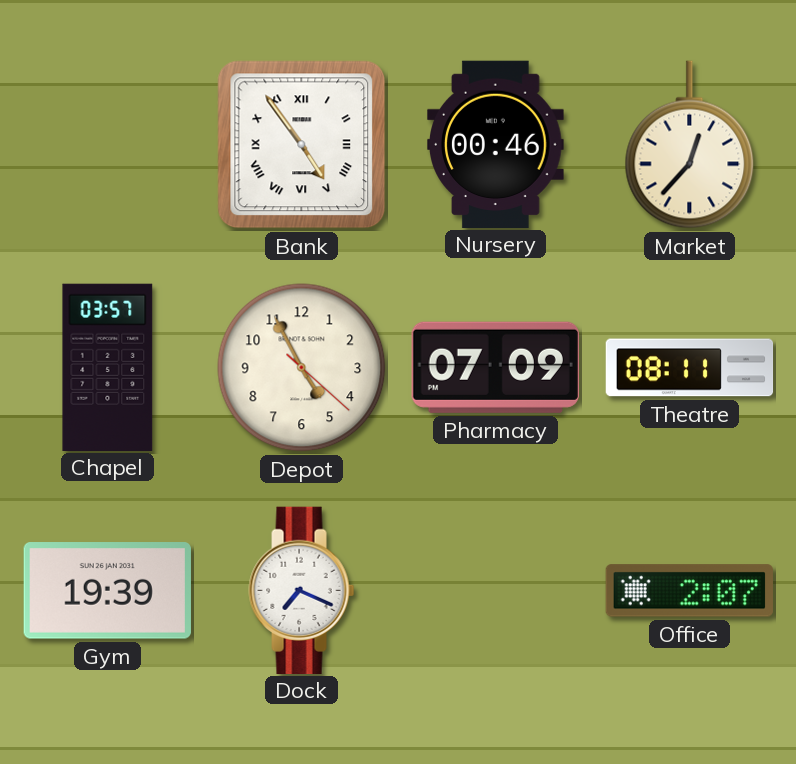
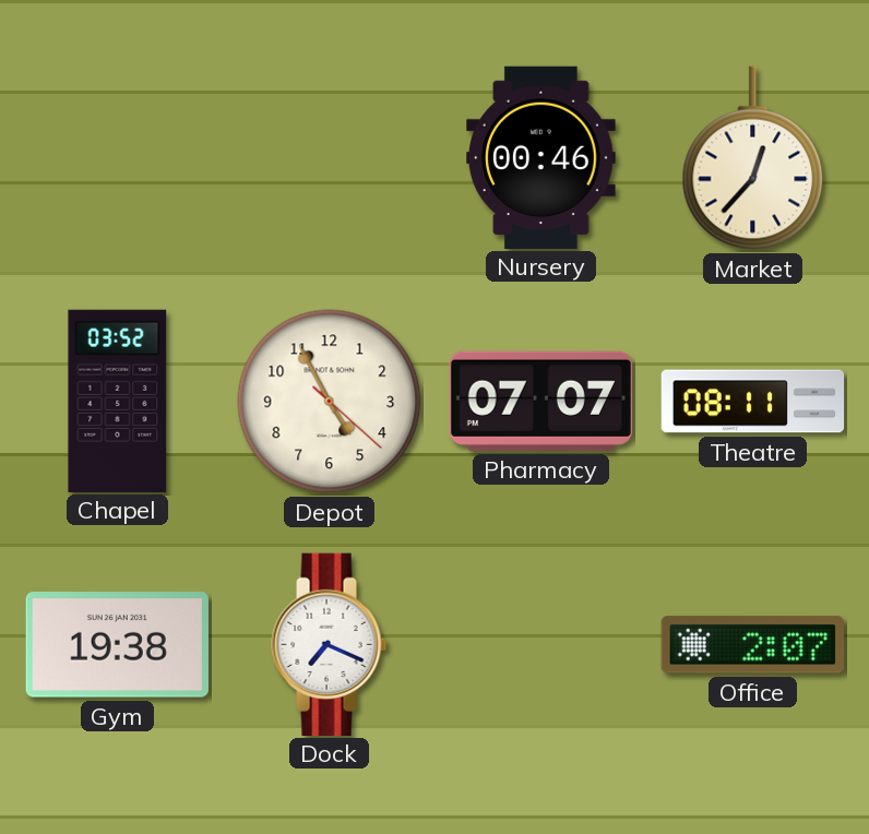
Bank: 4:54 -> none (302, 145)
Chapel: 03:57 -> 03:52 (118, 401)
Pharmacy: 07:09 -> 07:07 (540, 401)
Gym: 19:39 -> 19:38 (117, 645)
